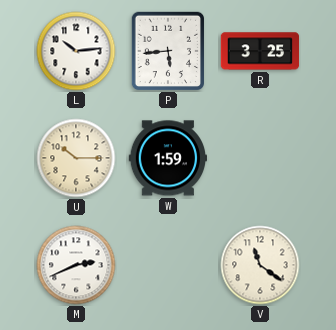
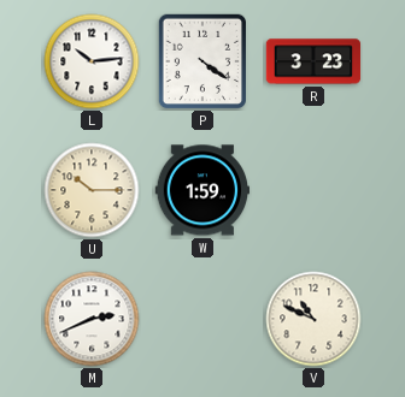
P: 5:44 -> 4:21 (201, 61)
R: 3:25 -> 3:23 (313, 61)
V: 11:21 -> 10:49 (313, 319)
